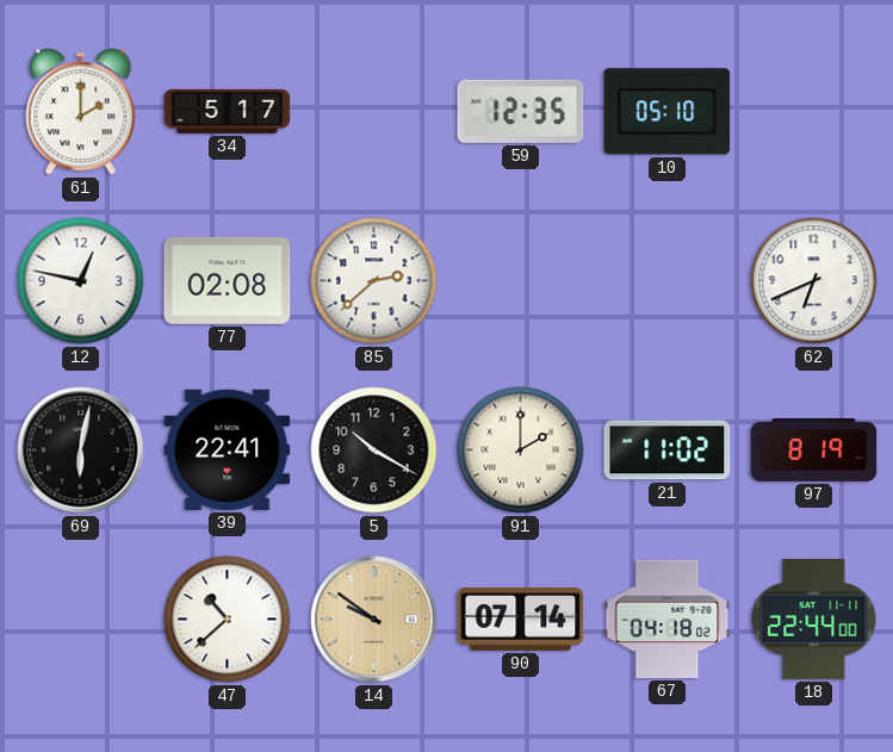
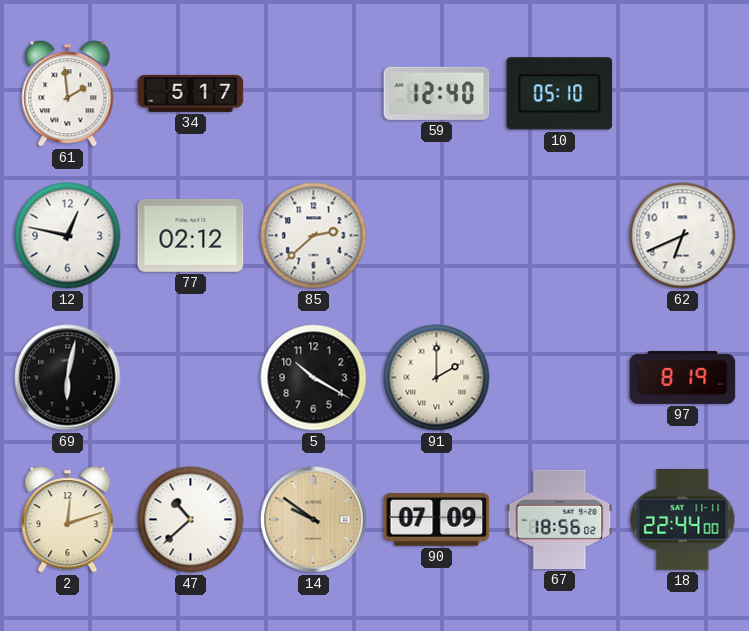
61: 2:00 -> 1:59 (68, 94)
59: 12:35 -> 12:40 (437, 93)
77: 02:08 -> 02:12 (191, 235)
39: 22:41 -> none (228, 449)
21: 11:02 -> none (668, 450)
2: none -> 12:12 (68, 520)
90: 07:14 -> 07:09 (437, 520)
67: 04:18 -> 18:56 (560, 519)
